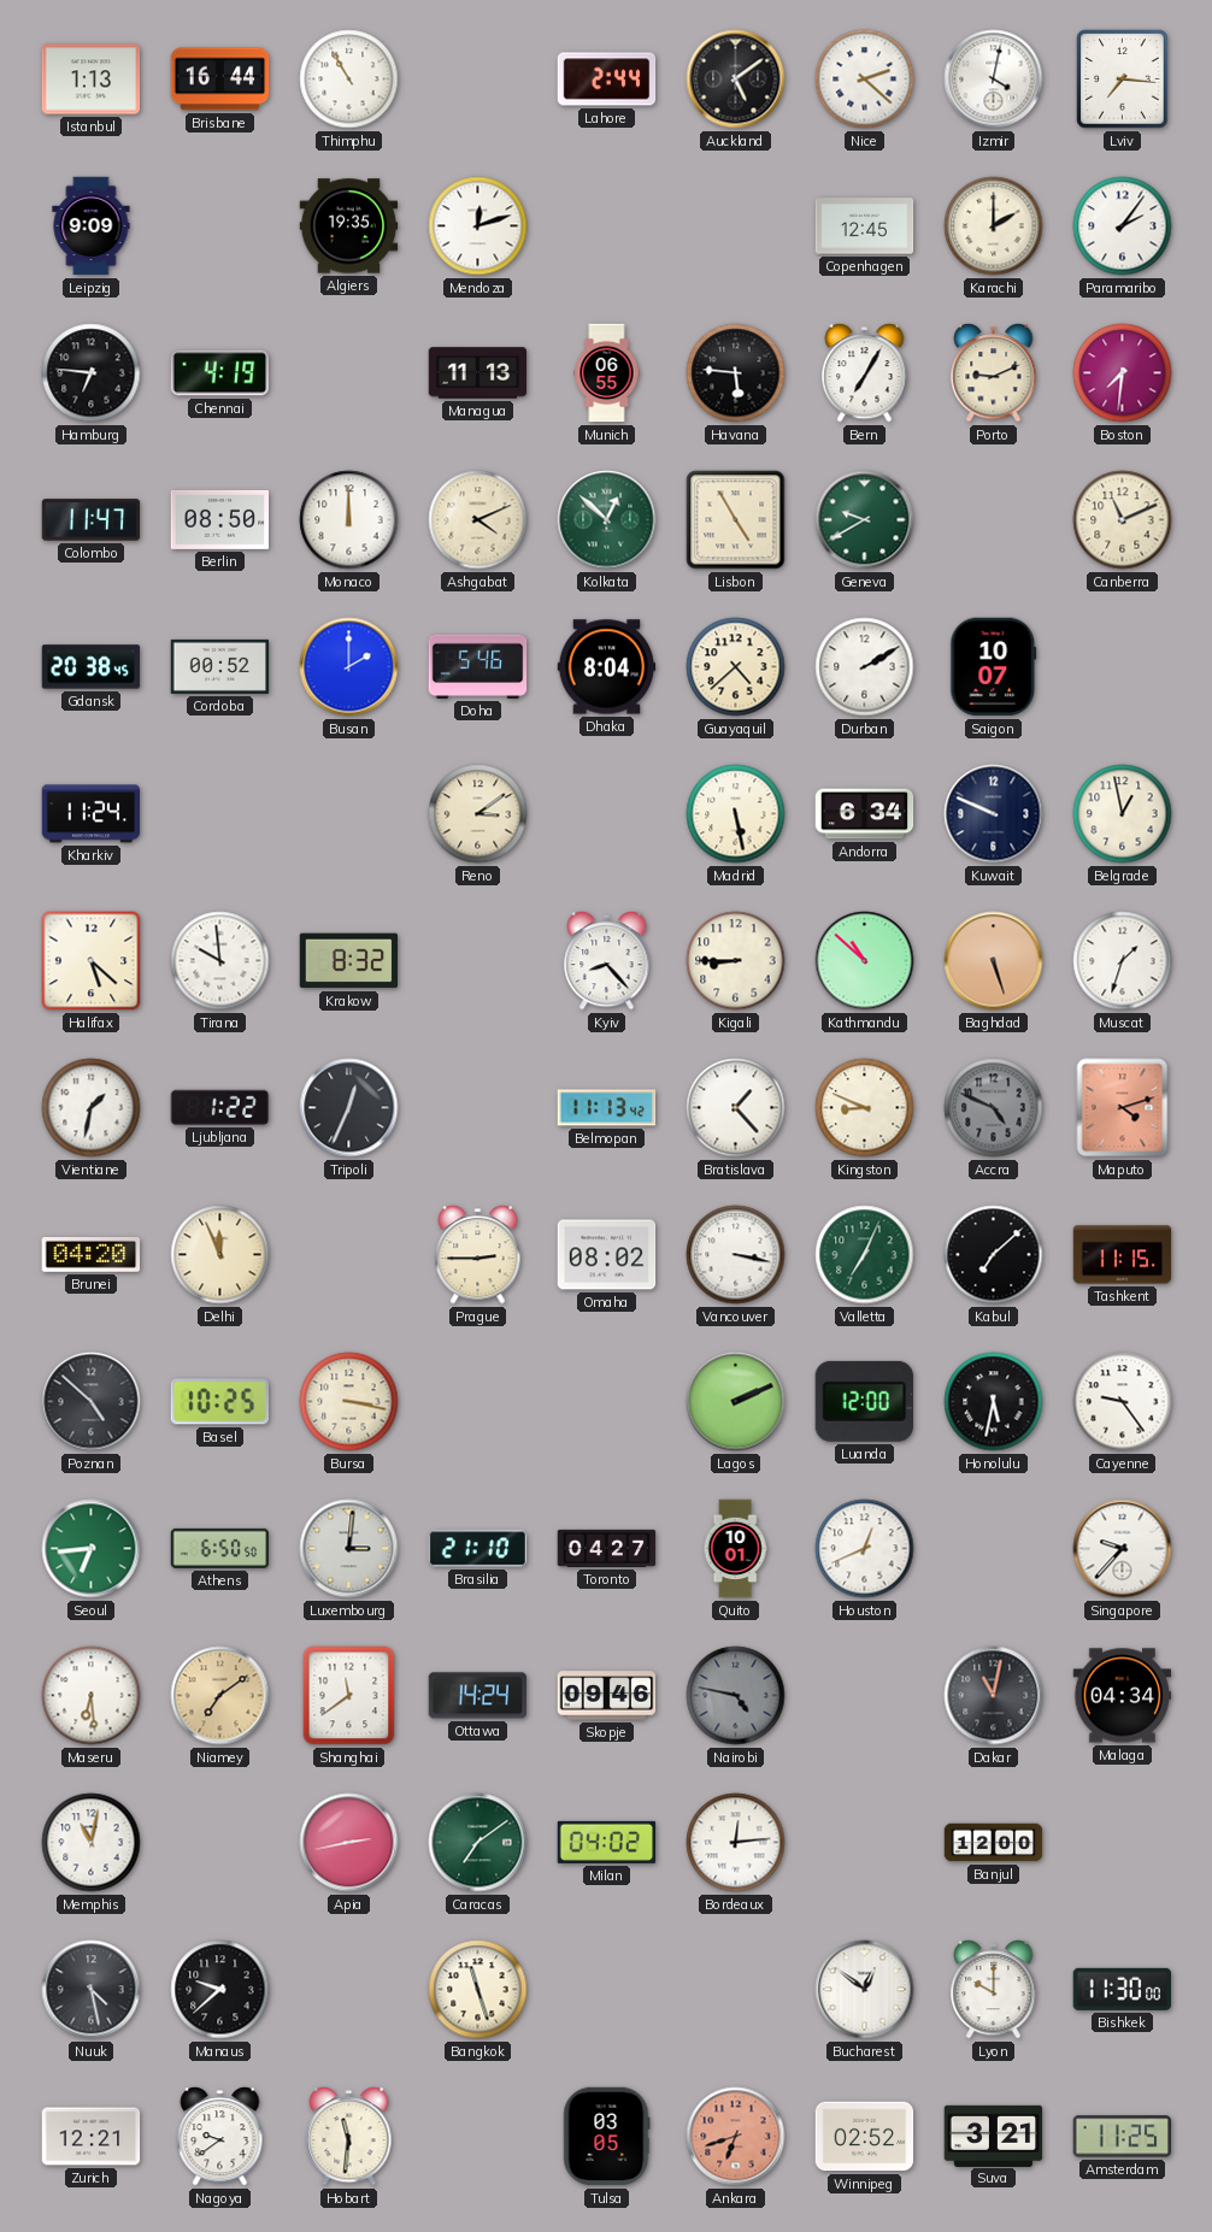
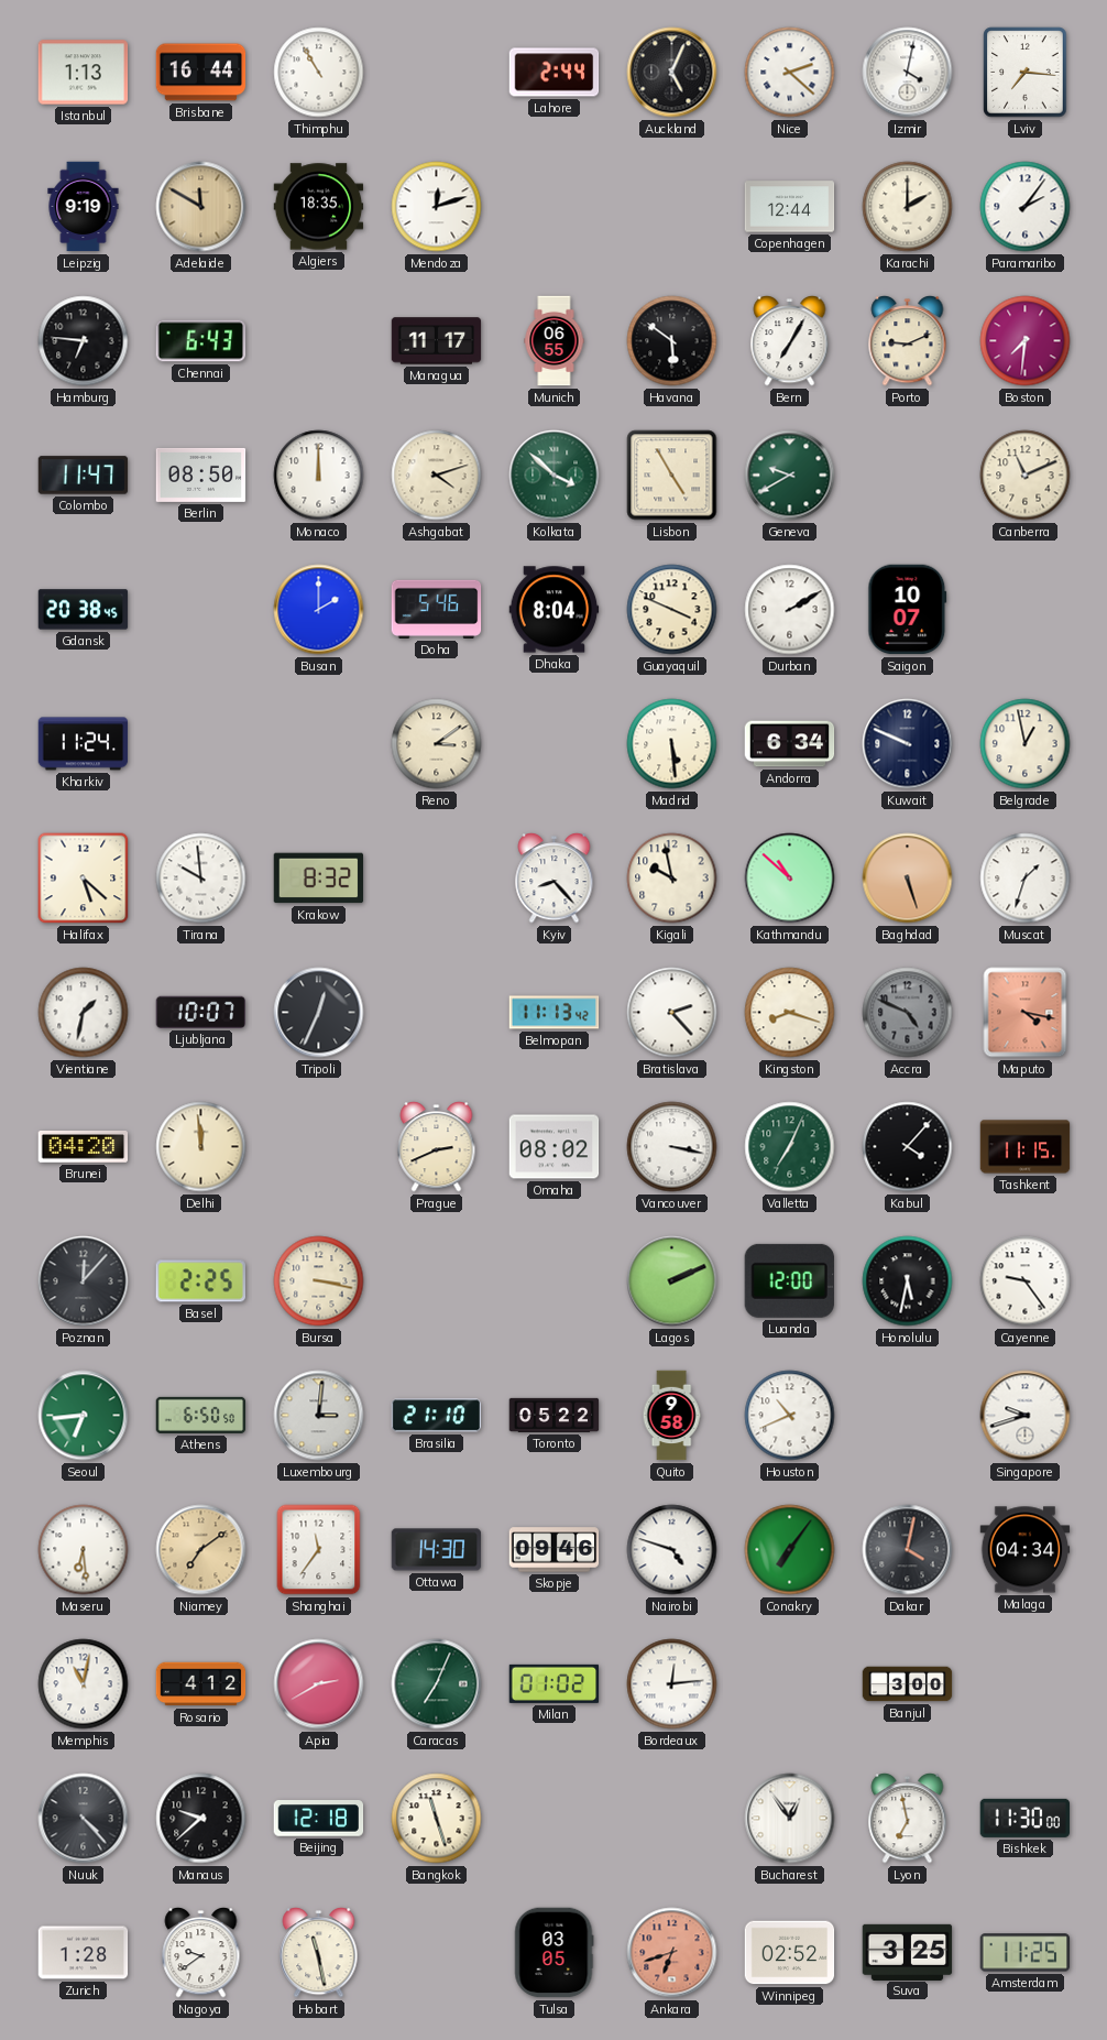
Auckland: 5:09 -> 5:04 (672, 73)
Leipzig: 9:09 -> 9:19 (84, 207)
Adelaide: none -> 11:50 (201, 207)
Algiers: 19:35 -> 18:35 (319, 207)
Copenhagen: 12:45 -> 12:44 (790, 207)
Chennai: 4:19 -> 6:43 (201, 341)
Managua: 11:13 -> 11:17 (437, 341)
Havana: 5:46 -> 5:51 (672, 341)
Ashgabat: 4:11 -> 4:12 (437, 476)
Kolkata: 12:52 -> 3:52 (555, 476)
Cordoba: 00:52 -> none (220, 666)
Guayaquil: 4:38 -> 3:49 (672, 610)
Madrid: 5:28 -> 5:29 (672, 744)
Kigali: 8:45 -> 9:58 (672, 879)
Ljubljana: 1:22 -> 10:07 (201, 1012)
Bratislava: 1:23 -> 2:23 (672, 1013)
Kingston: 8:49 -> 8:18 (790, 1013)
Maputo: 4:12 -> 4:17 (1026, 1013)
Delhi: 11:56 -> 11:59 (201, 1147)
Prague: 2:45 -> 2:41 (437, 1147)
Kabul: 7:08 -> 4:07 (908, 1147)
Poznan: 4:52 -> 12:07 (84, 1281)
Basel: 10:25 -> 2:25 (200, 1281)
Toronto: 04:27 -> 05:22 (555, 1415)
Quito: 10:01 -> 9:58 (671, 1416)
Houston: 12:41 -> 10:41 (790, 1416)
Singapore: 9:37 -> 9:42 (1026, 1416)
Shanghai: 11:39 -> 11:36 (319, 1550)
Ottawa: 14:24 -> 14:30 (437, 1550)
Nairobi: 4:47 -> 4:48 (672, 1550)
Nairobi dial: grey -> white (672, 1550)
Conakry: none -> 7:06 (790, 1550)
Dakar: 11:02 -> 4:02 (908, 1550)
Rosario: none -> 4:12 (201, 1684)
Apia: 2:43 -> 2:40 (319, 1684)
Caracas: 7:09 -> 7:04 (437, 1684)
Milan: 04:02 -> 01:02 (555, 1683)
Banjul: 12:00 -> 3:00 (908, 1684)
Nuuk: 4:28 -> 4:23 (84, 1819)
Beijing: none -> 12:18 (319, 1819)
Bucharest: 12:51 -> 12:54 (790, 1819)
Lyon: 10:00 -> 6:58 (908, 1819)
Zurich: 12:21 -> 1:28 (84, 1953)
Hobart: 11:31 -> 11:28 (319, 1953)
Suva: 3:21 -> 3:25 (908, 1952)
